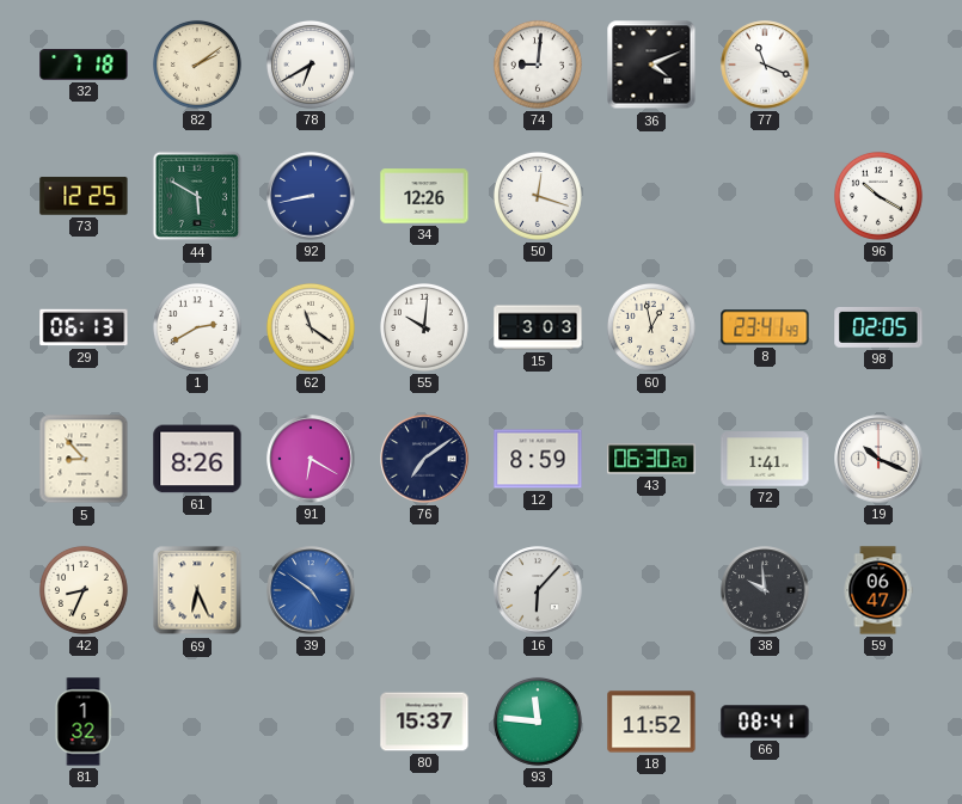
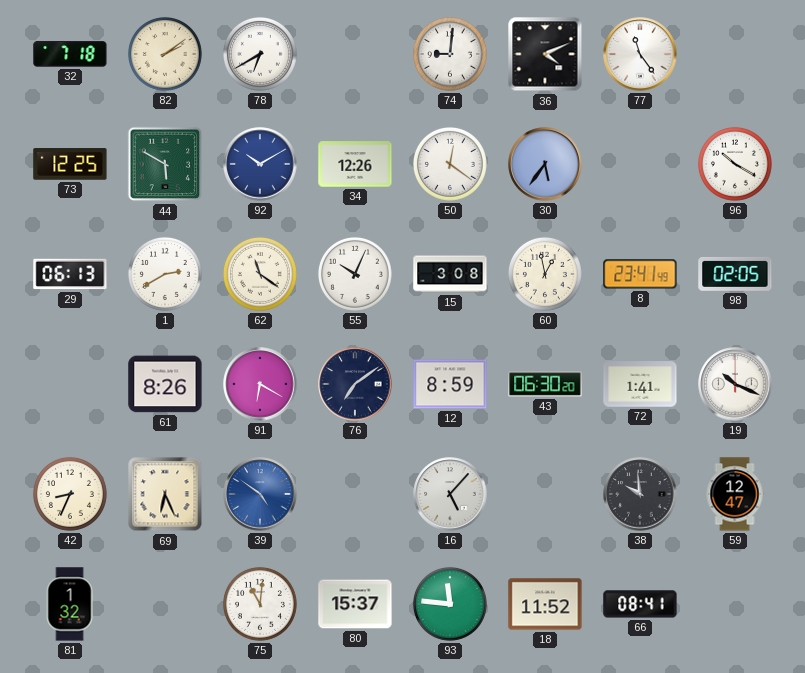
77: 11:19 -> 11:24 (640, 54)
92: 8:43 -> 10:10 (260, 164)
50: 12:18 -> 12:21 (450, 164)
30: none -> 5:36 (545, 164)
55: 10:01 -> 10:04 (355, 274)
15: 3:03 -> 3:08 (450, 274)
5: 8:53 -> none (84, 459)
16: 6:07 -> 5:07 (450, 494)
59: 06:47 -> 12:47 (735, 494)
75: none -> 11:01 (260, 604)
